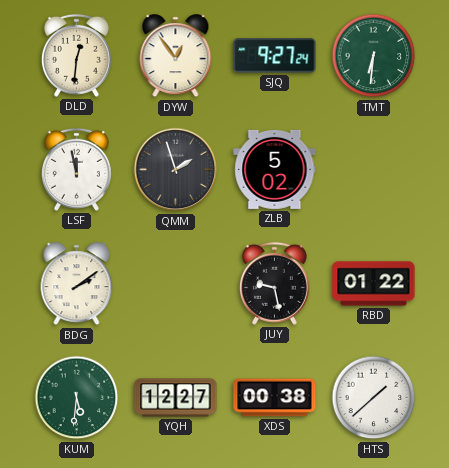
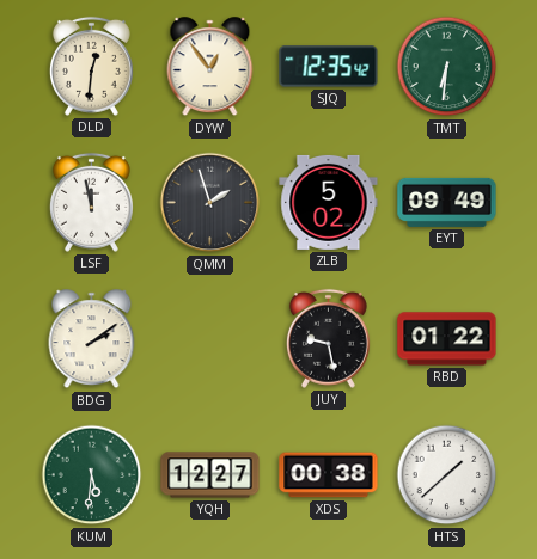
SJQ: 9:27 -> 12:35 (329, 67)
EYT: none -> 09:49 (447, 202)
